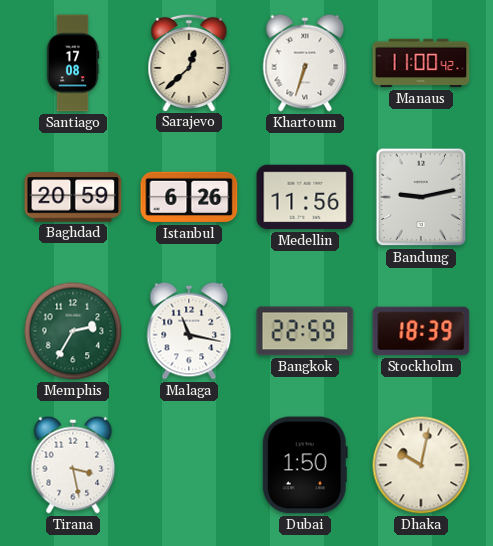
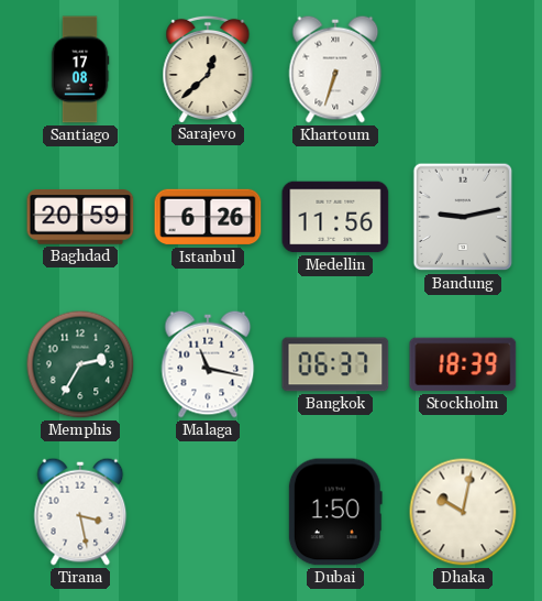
Manaus: 11:00 -> none (421, 63)
Bangkok: 22:59 -> 06:37 (335, 364)
